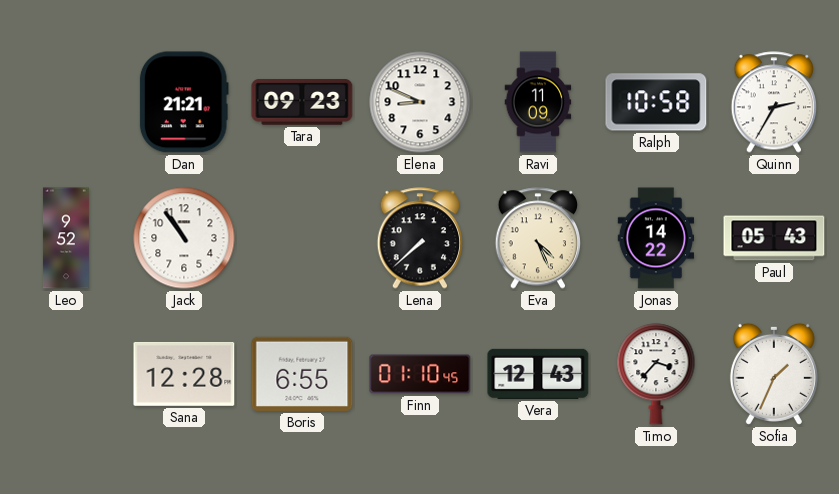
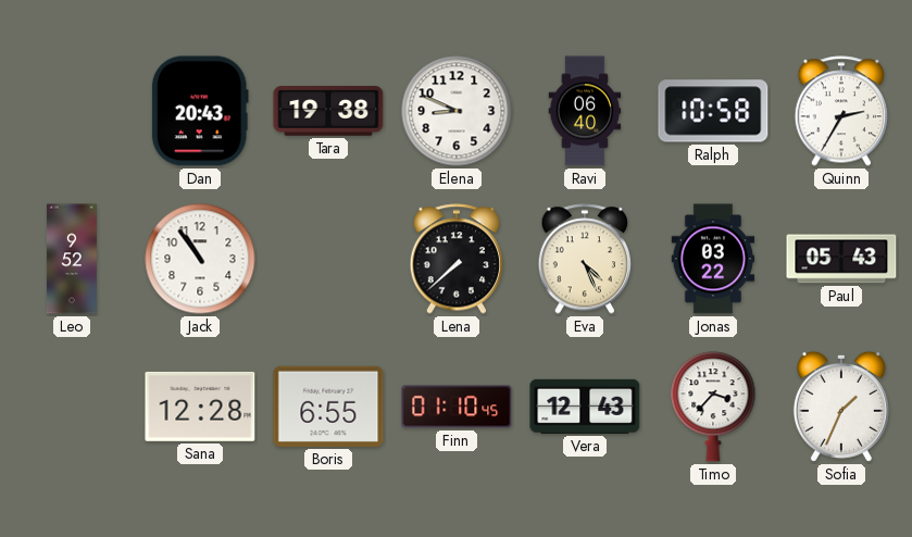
Dan: 21:21 -> 20:43 (200, 111)
Tara: 09:23 -> 19:38 (328, 111)
Ravi: 11:09 -> 06:40 (585, 111)
Jonas: 14:22 -> 03:22 (713, 259)
